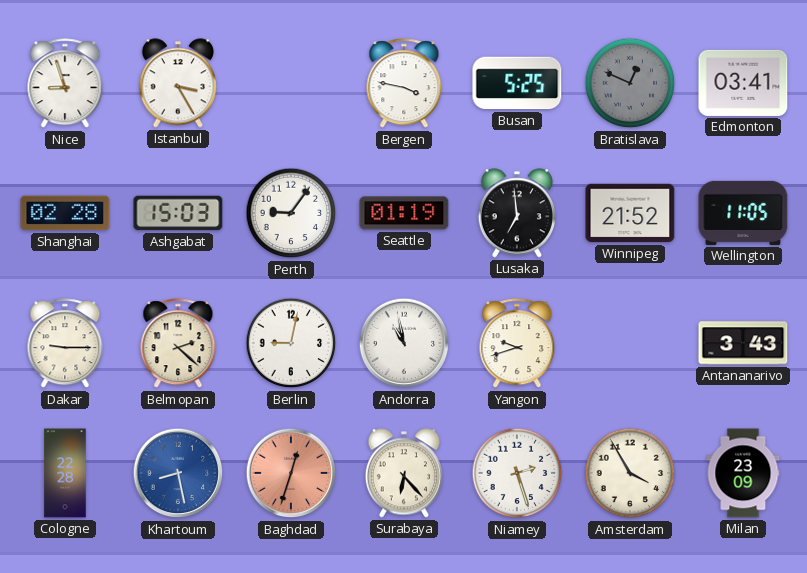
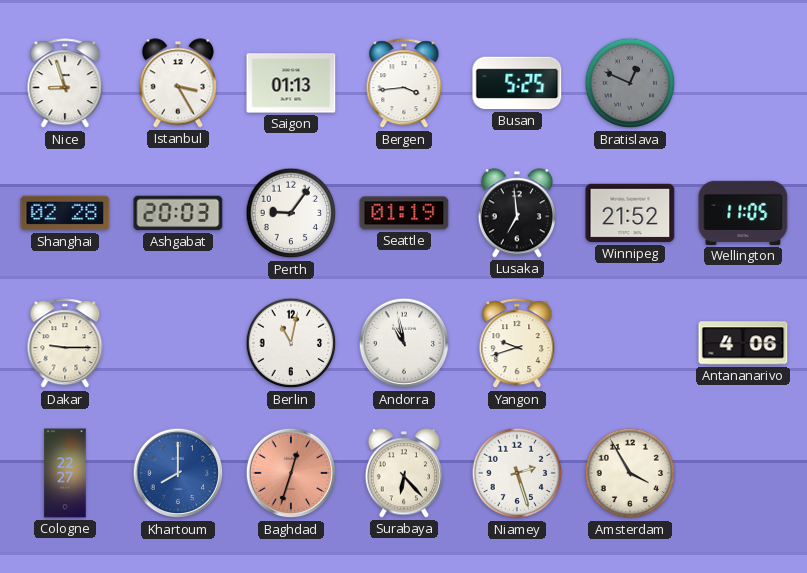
Saigon: none -> 01:13 (291, 83)
Bergen: 3:47 -> 3:44 (404, 84)
Edmonton: 03:41 -> none (743, 83)
Ashgabat: 15:03 -> 20:03 (178, 213)
Belmopan: 2:22 -> none (178, 344)
Berlin: 9:02 -> 11:02 (291, 343)
Antananarivo: 3:43 -> 4:06 (743, 343)
Cologne: 22:28 -> 22:27 (65, 473)
Khartoum: 8:28 -> 8:00 (178, 473)
Milan: 23:09 -> none (743, 473)
